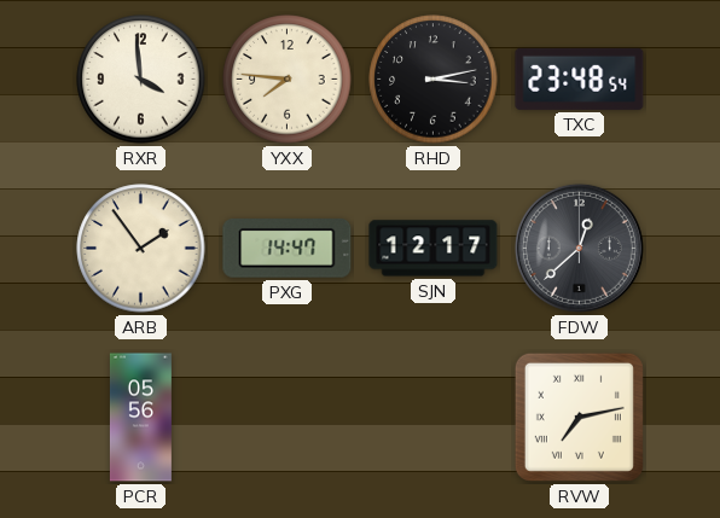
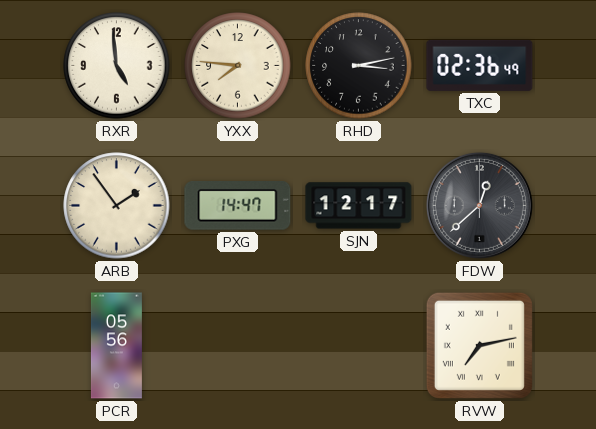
RXR: 3:59 -> 4:59 (117, 66)
TXC: 23:48 -> 02:36 (480, 65)
